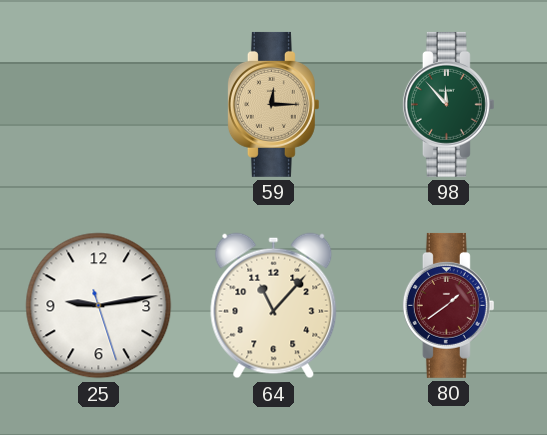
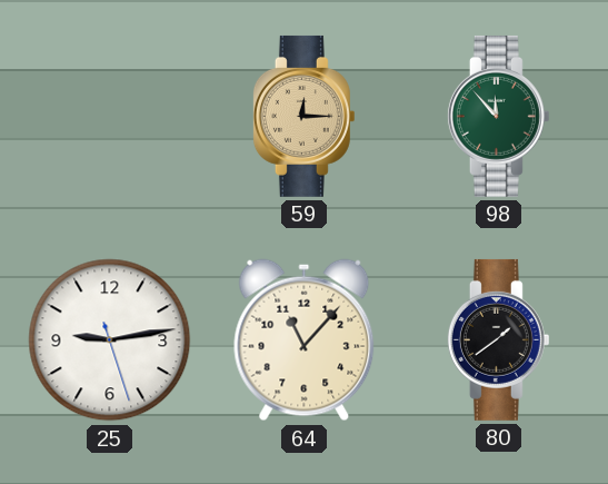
80 dial: burgundy -> black (498, 339)
